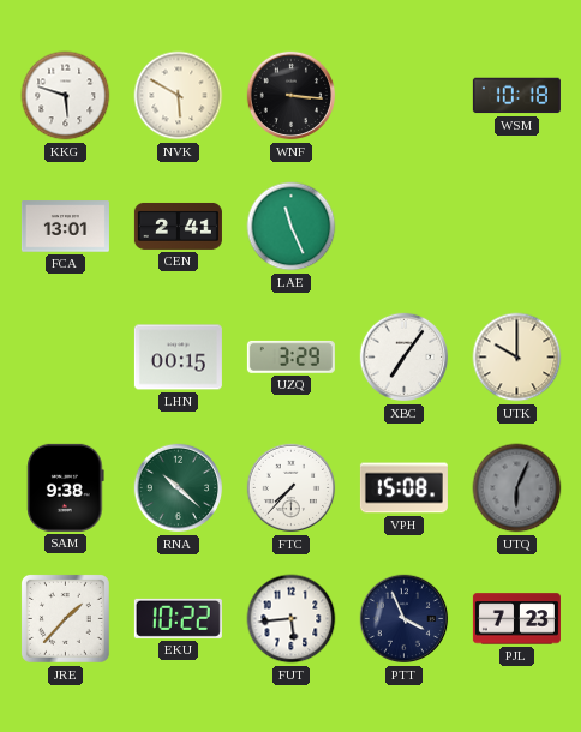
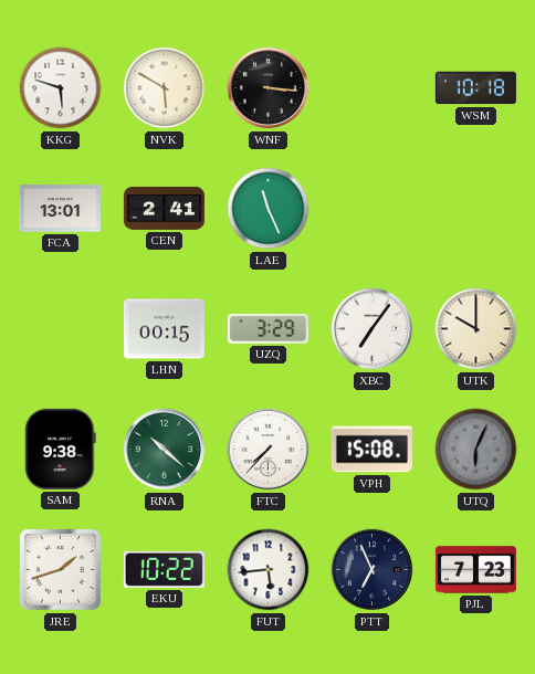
JRE: 1:37 -> 1:42 (60, 569)
PTT: 3:56 -> 6:56 (373, 570)
